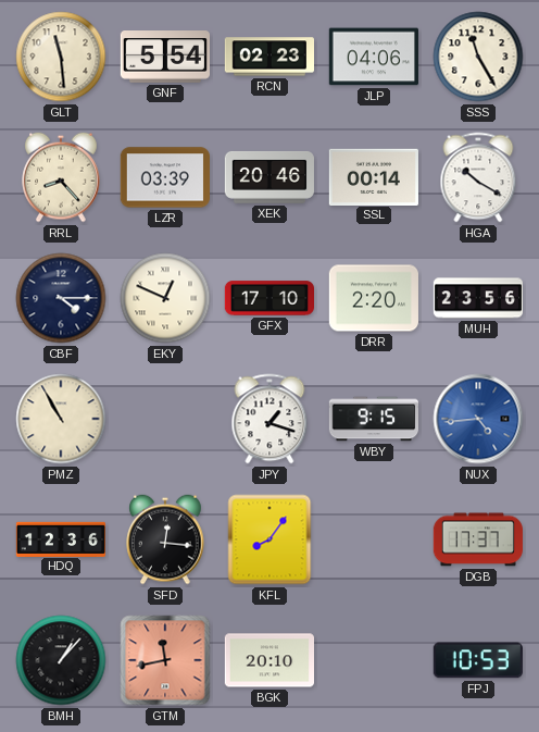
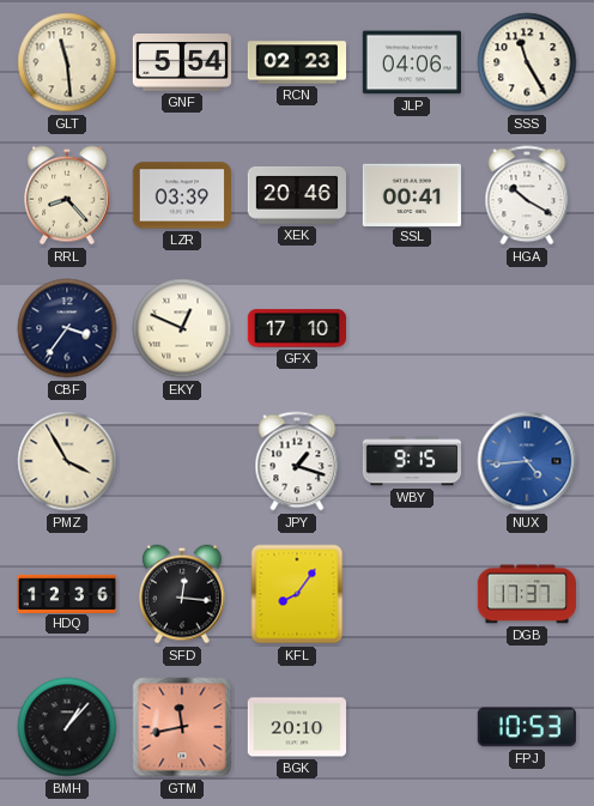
SSL: 00:14 -> 00:41 (412, 194)
CBF: 4:15 -> 3:36 (67, 328)
DRR: 2:20 -> none (374, 298)
MUH: 23:56 -> none (477, 298)
PMZ: 10:55 -> 3:55 (67, 461)
